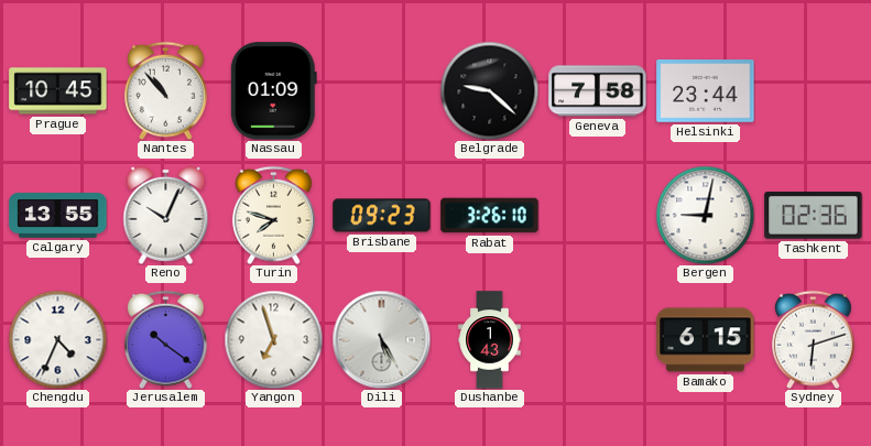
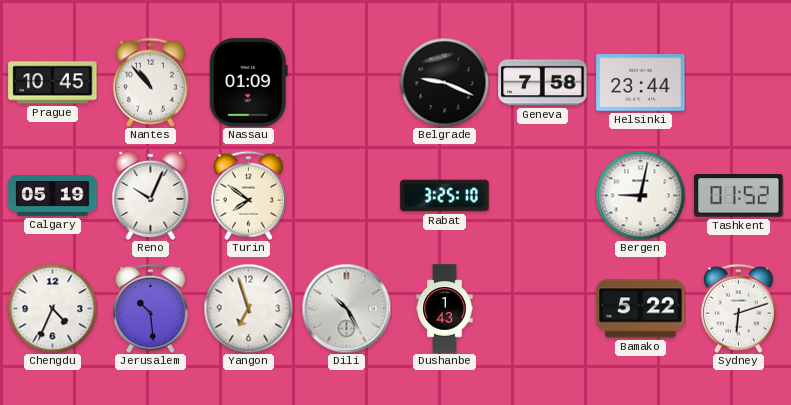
Belgrade: 9:22 -> 9:19 (444, 82)
Calgary: 13:55 -> 05:19 (53, 196)
Turin: 7:48 -> 7:51 (248, 195)
Brisbane: 09:23 -> none (382, 216)
Rabat: 3:26 -> 3:25 (445, 196)
Tashkent: 02:36 -> 01:52 (739, 196)
Jerusalem: 10:21 -> 10:29 (150, 308)
Dili: 5:25 -> 10:25 (346, 308)
Bamako: 6:15 -> 5:22 (641, 309)
